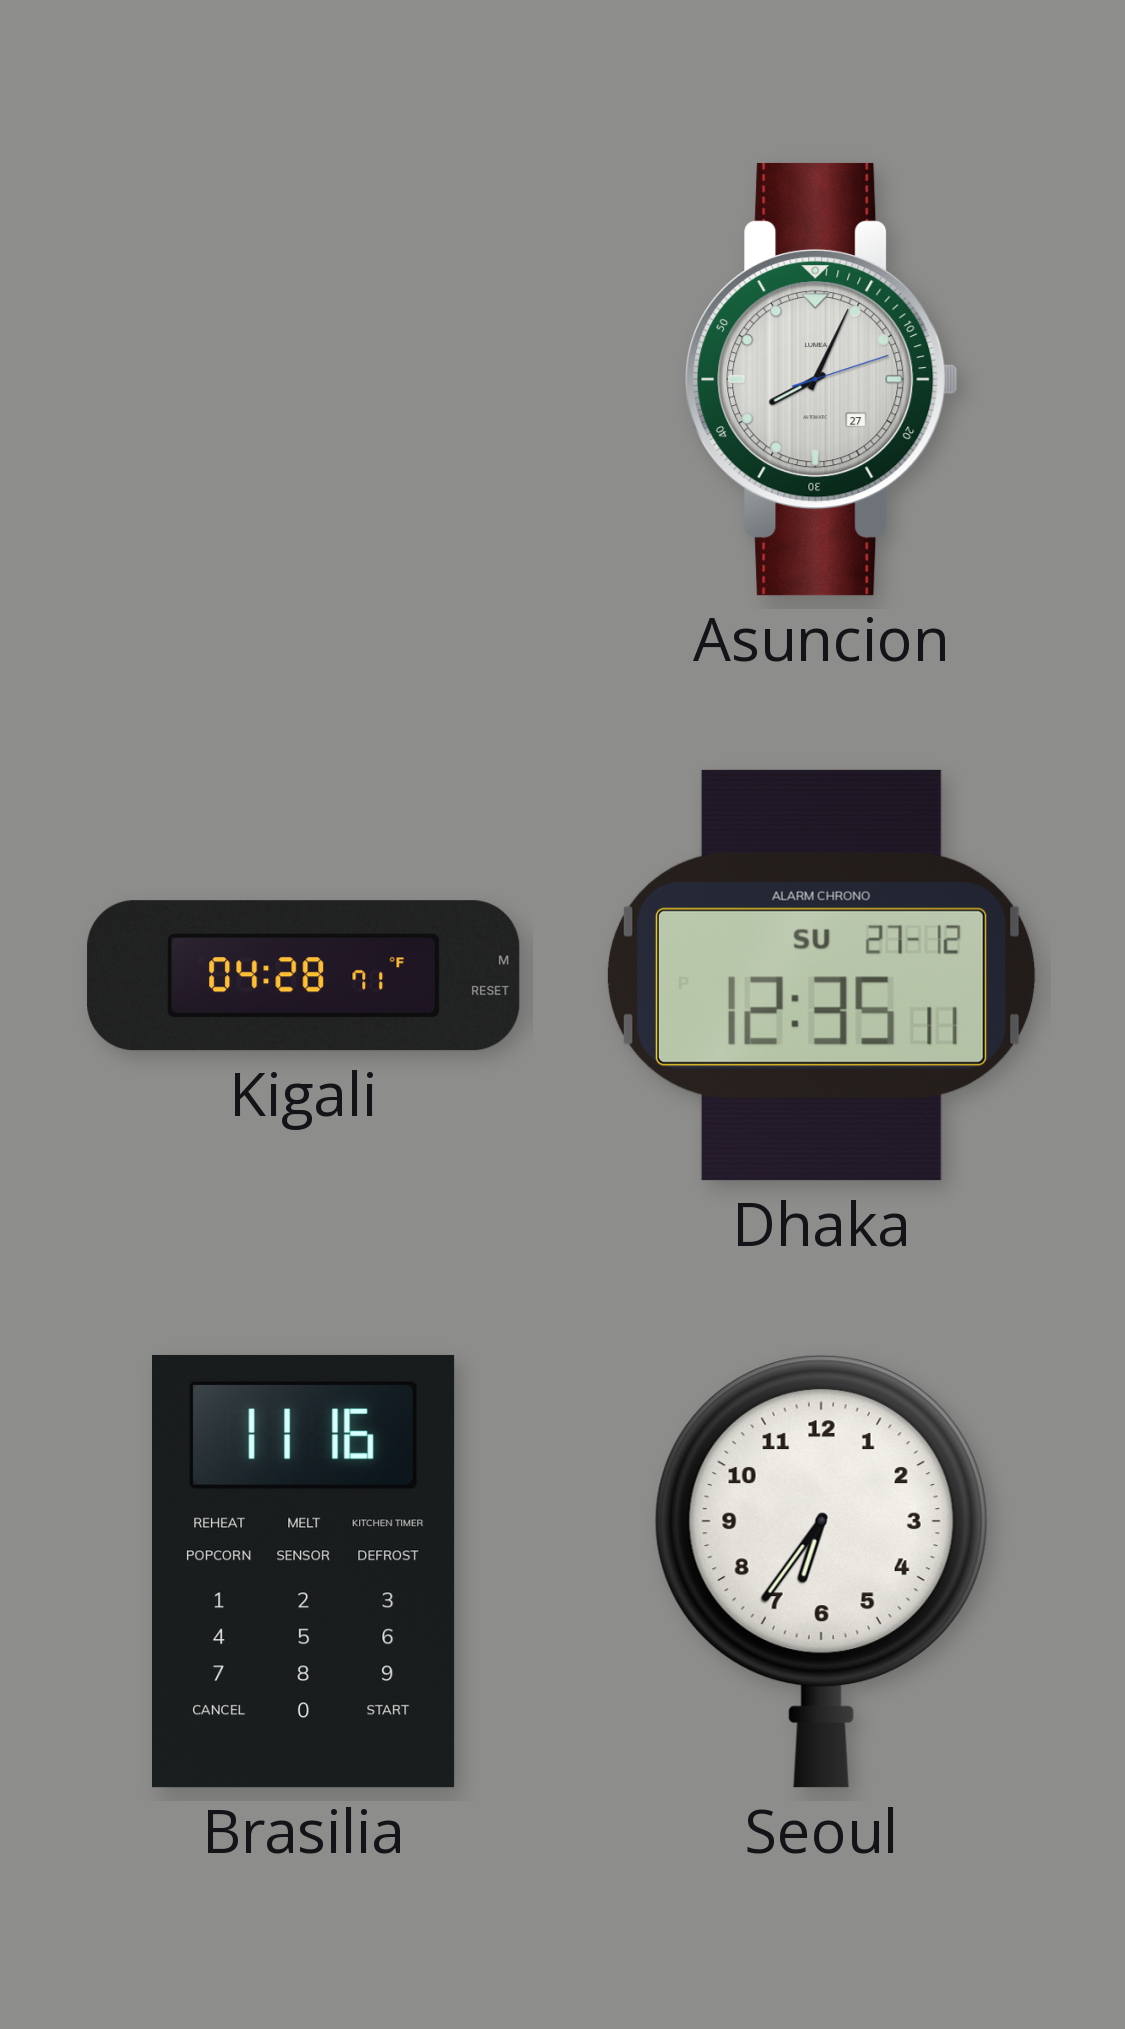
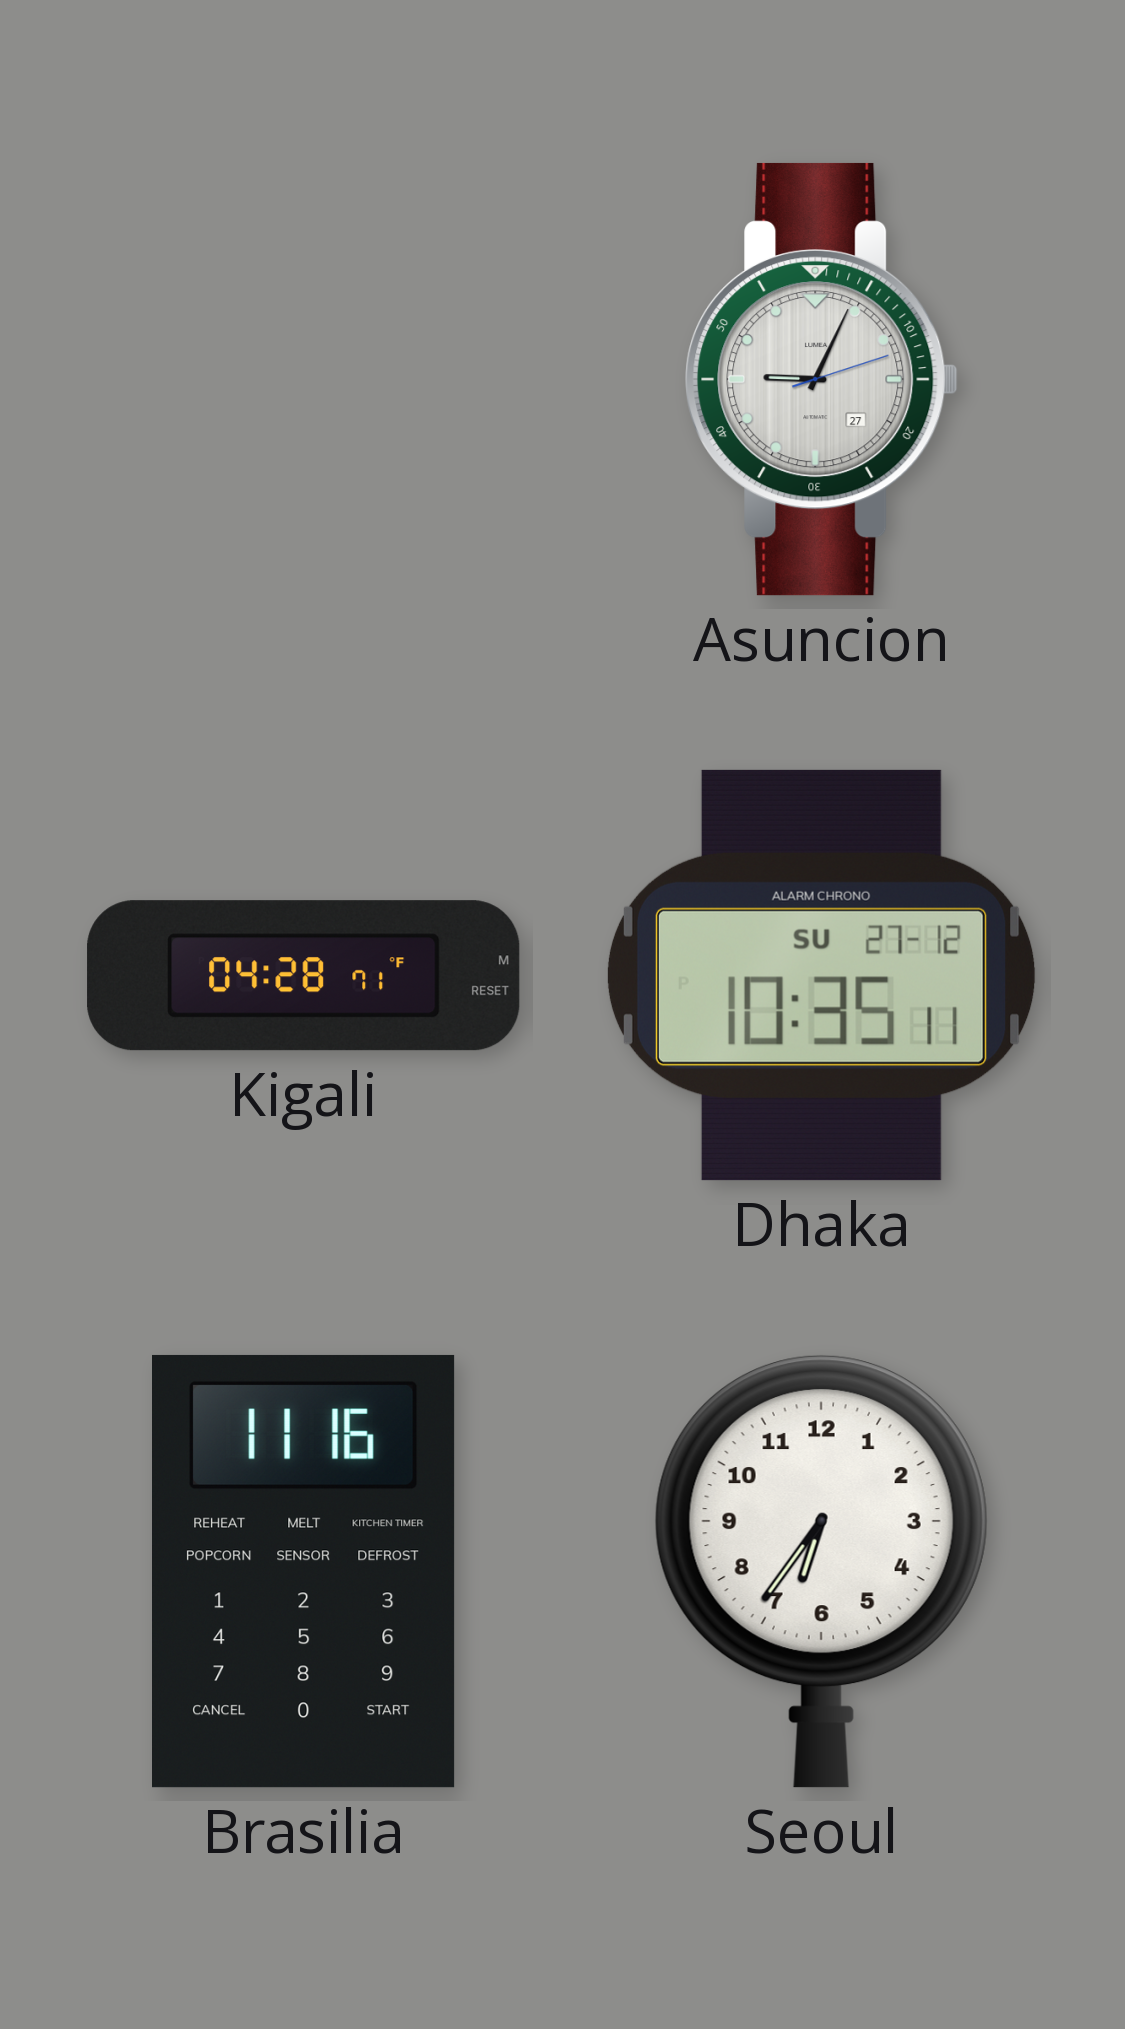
Asuncion: 8:04 -> 9:04 (822, 379)
Dhaka: 12:35 -> 10:35 (822, 975)
